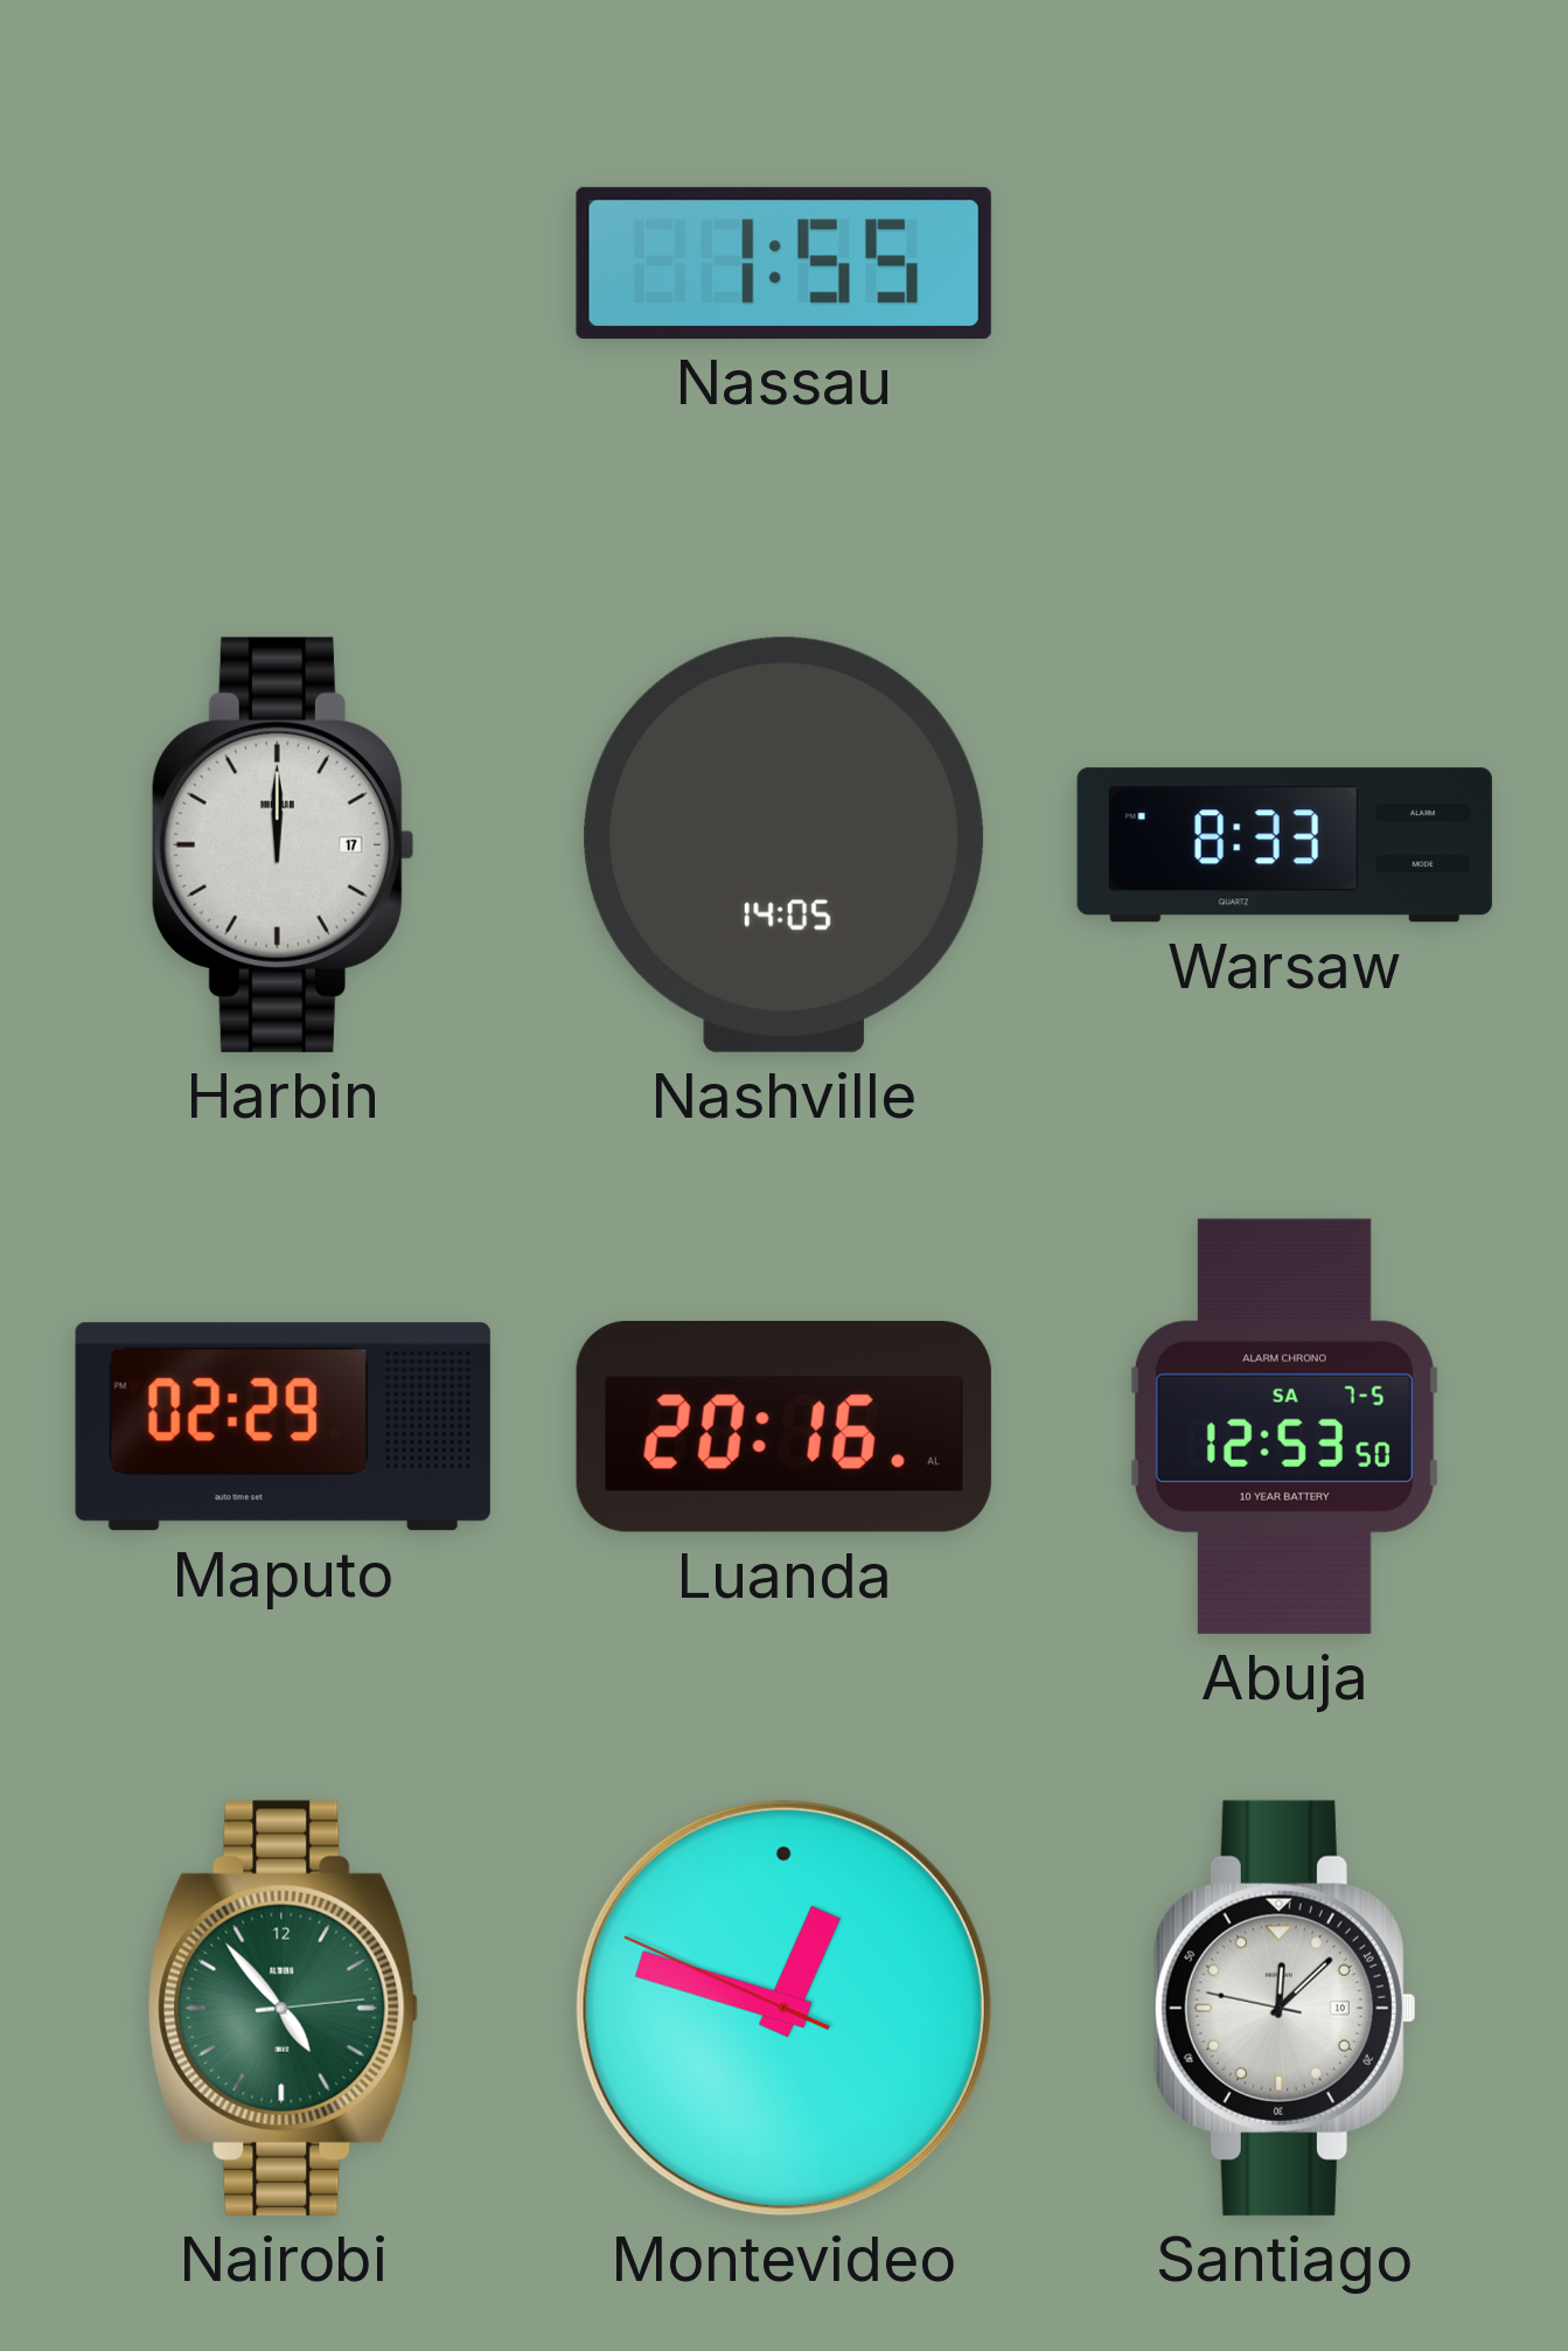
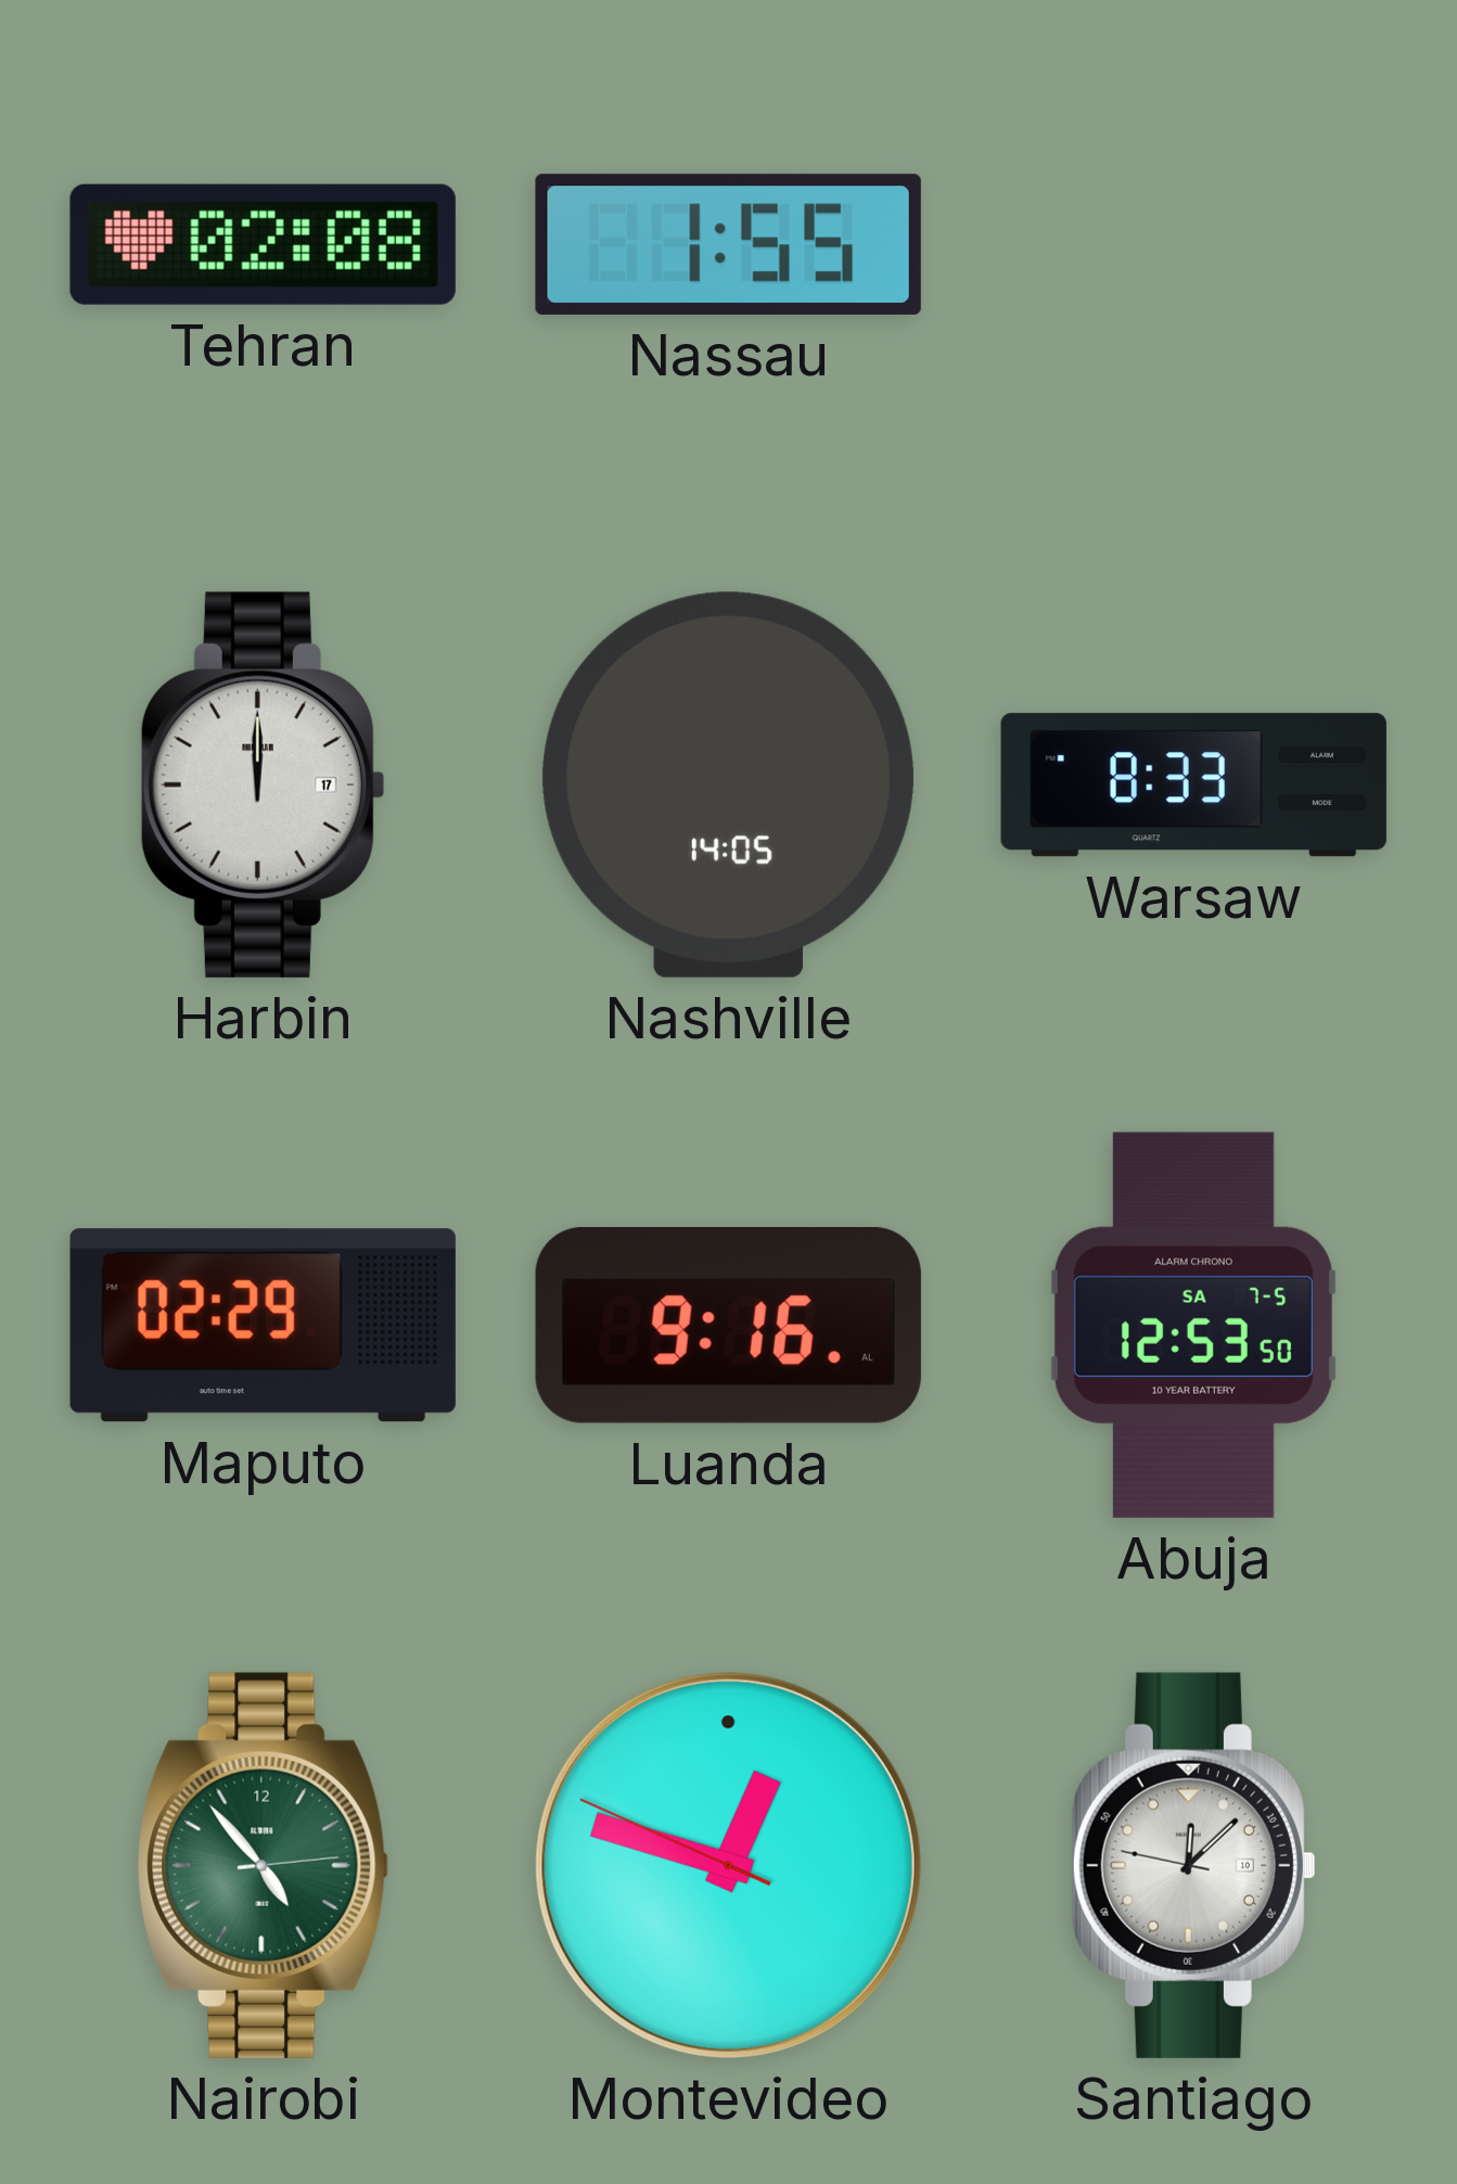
Tehran: none -> 02:08 (263, 244)
Luanda: 20:16 -> 9:16 (728, 1325)
